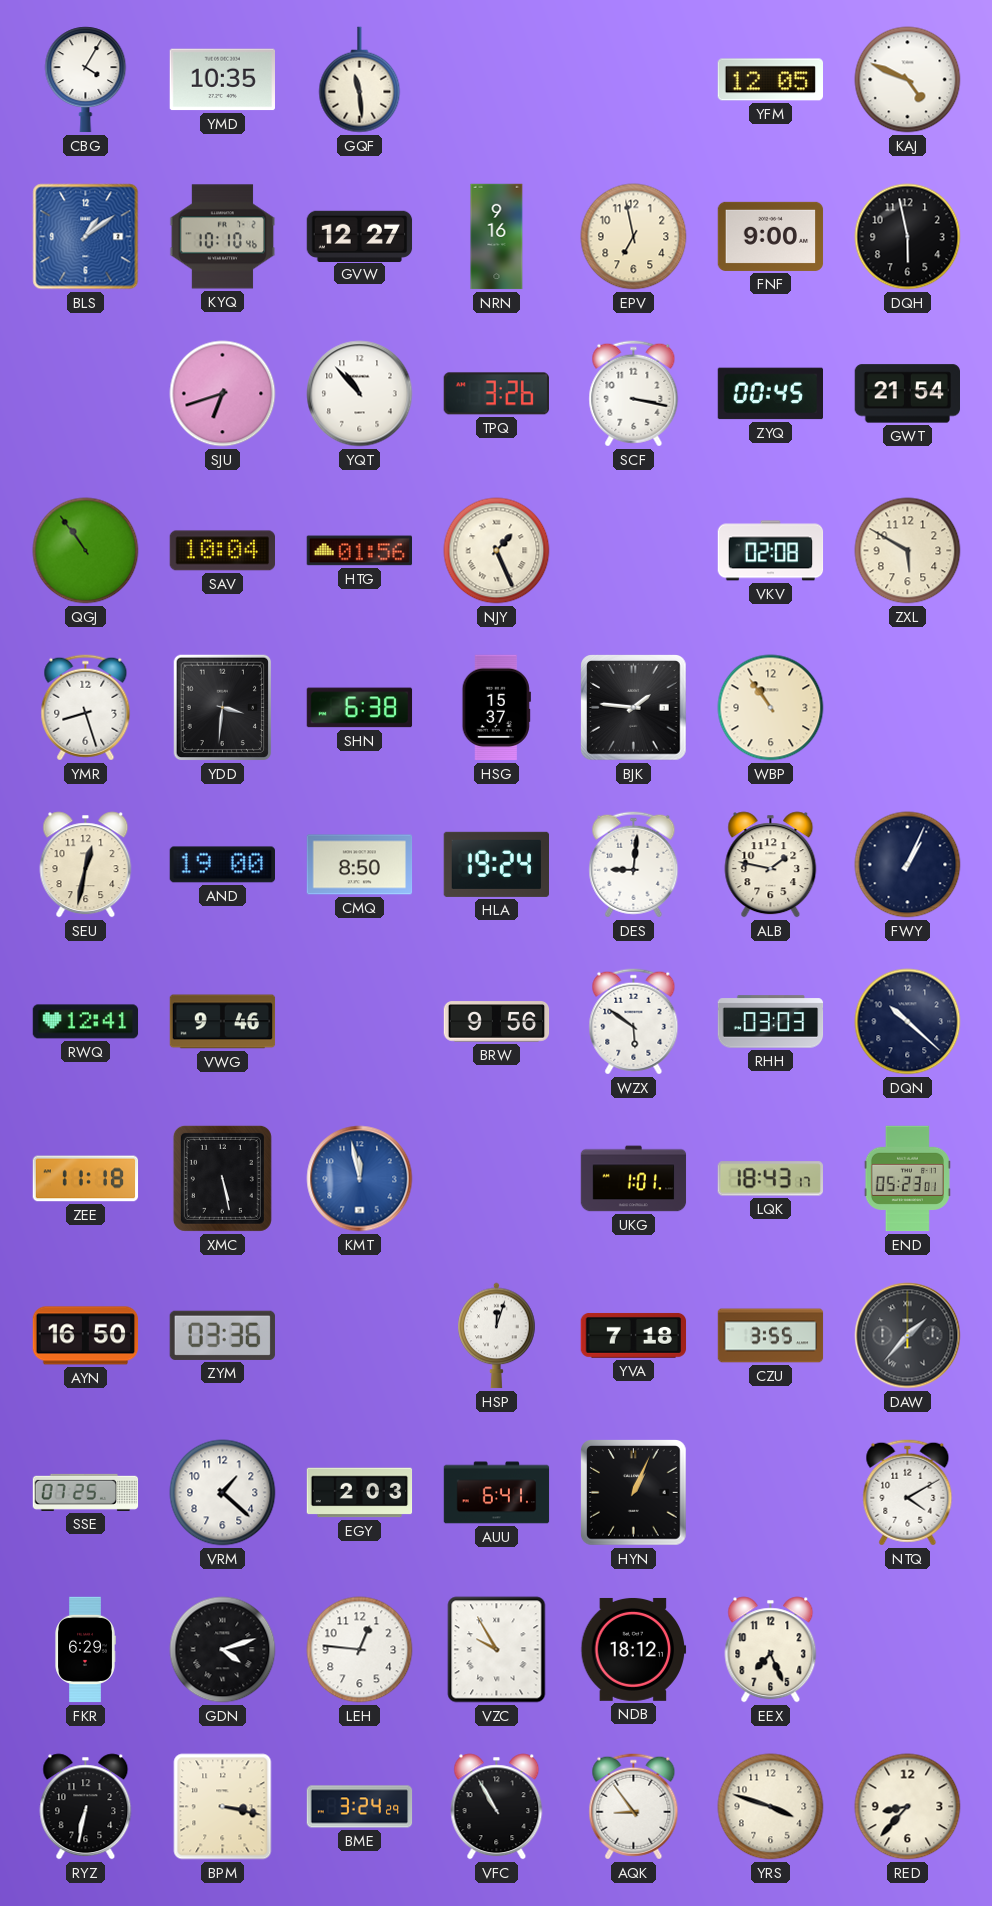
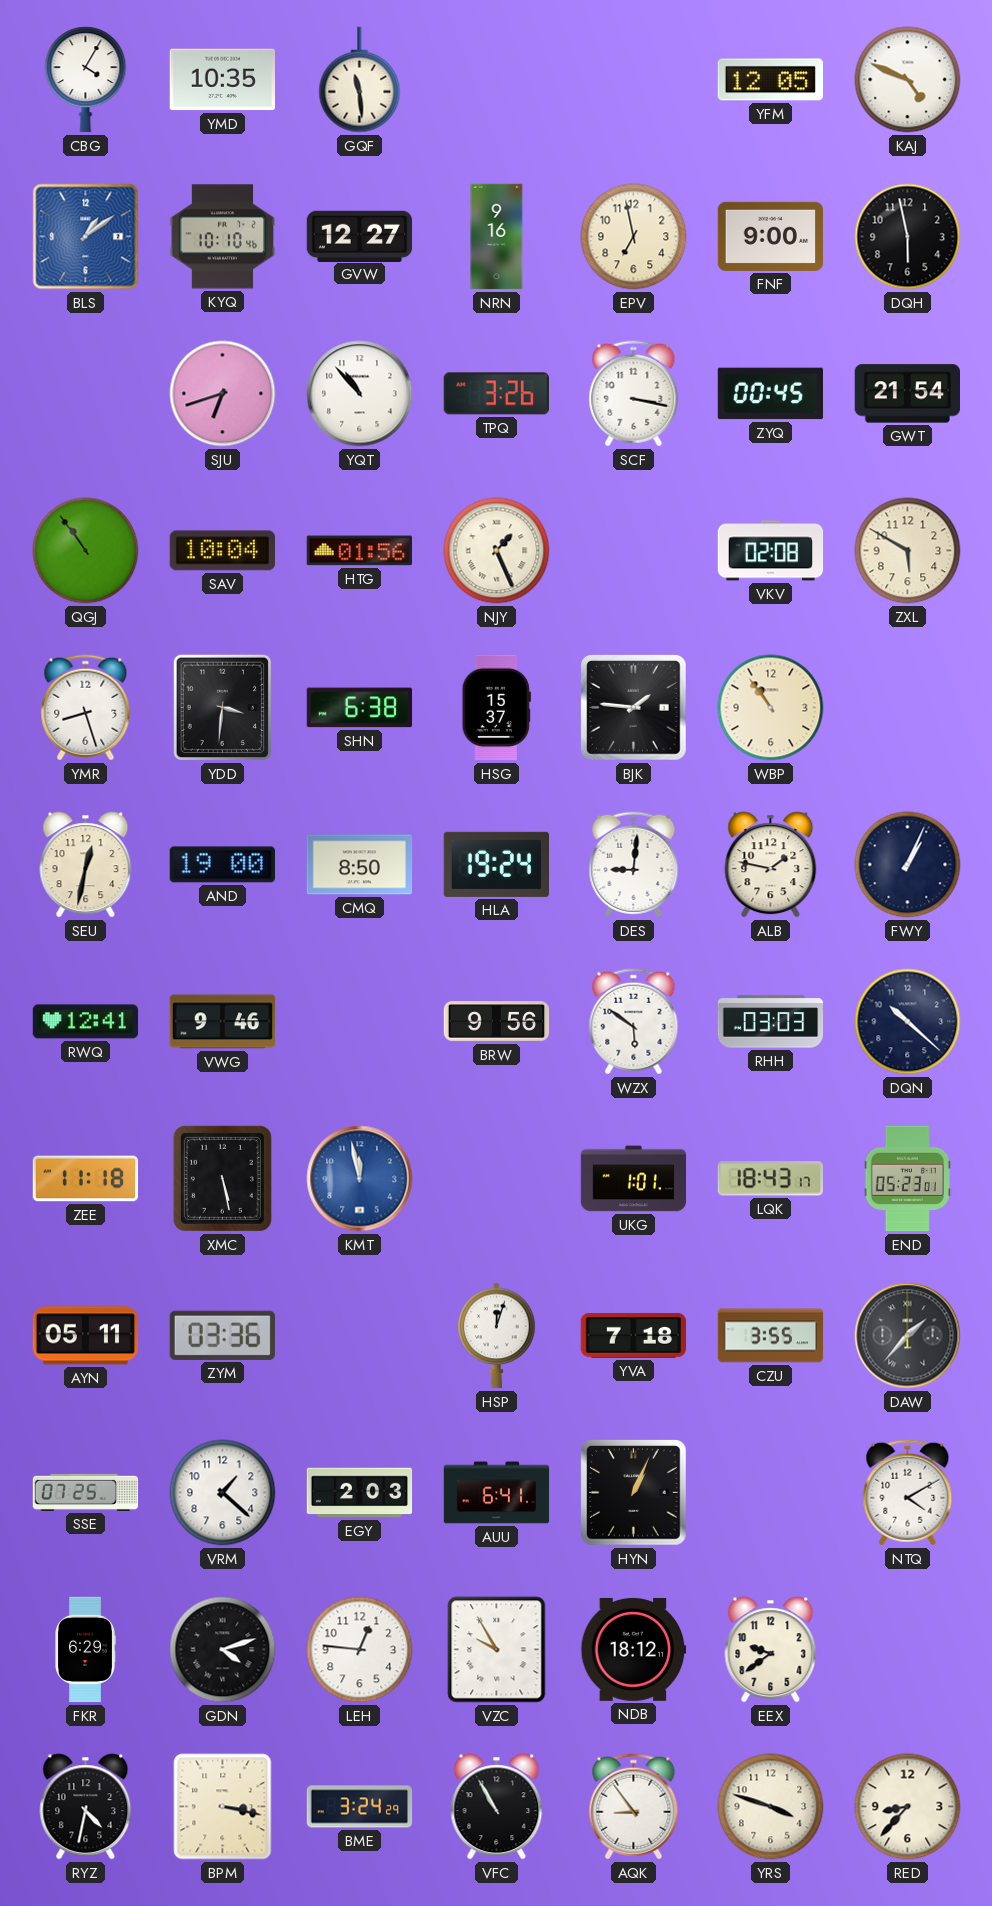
AYN: 16:50 -> 05:11 (86, 1336)
EEX: 7:26 -> 9:39 (771, 1650)
RYZ: 6:32 -> 4:32 (86, 1807)
